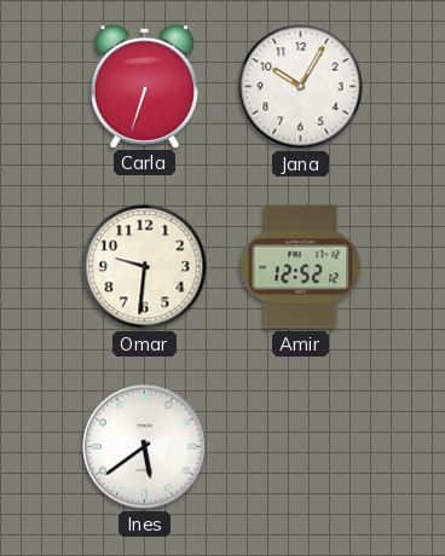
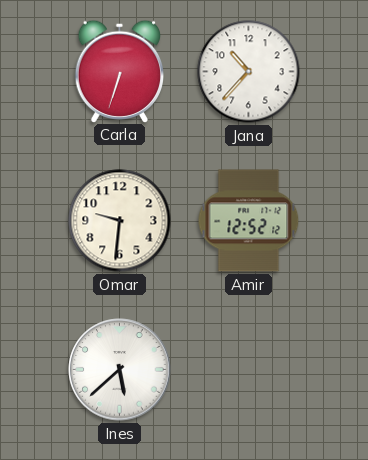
Jana: 10:05 -> 10:37 (249, 72)
Ines: 5:39 -> 5:38 (120, 370)
